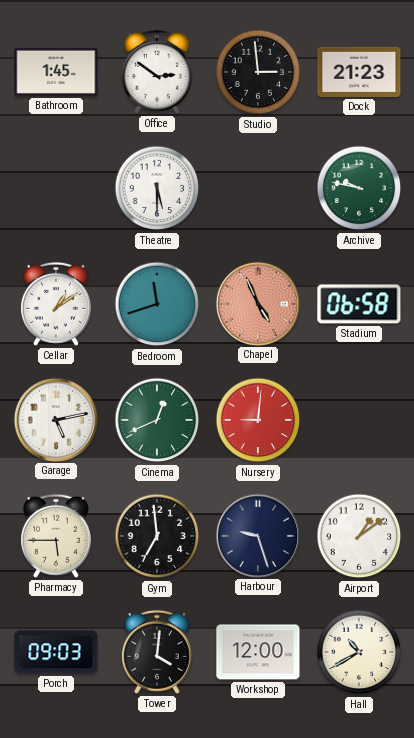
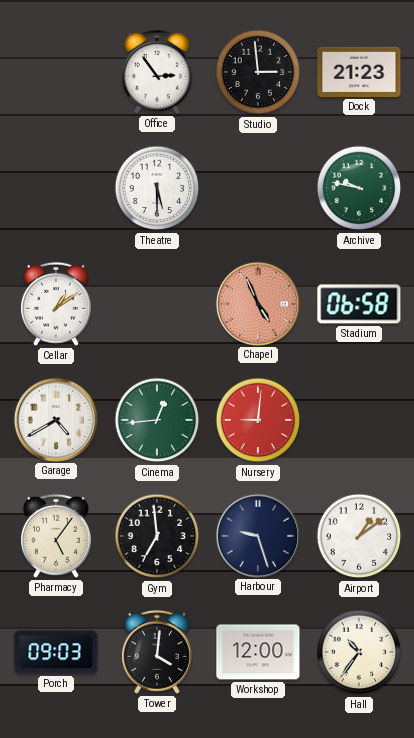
Bathroom: 1:45 -> none (56, 72)
Office: 2:51 -> 2:54 (157, 72)
Bedroom: 11:42 -> none (157, 304)
Garage: 5:13 -> 4:40 (55, 419)
Cinema: 12:41 -> 12:44 (157, 420)
Pharmacy: 5:45 -> 5:06 (56, 536)
Hall: 10:40 -> 10:36 (359, 652)
